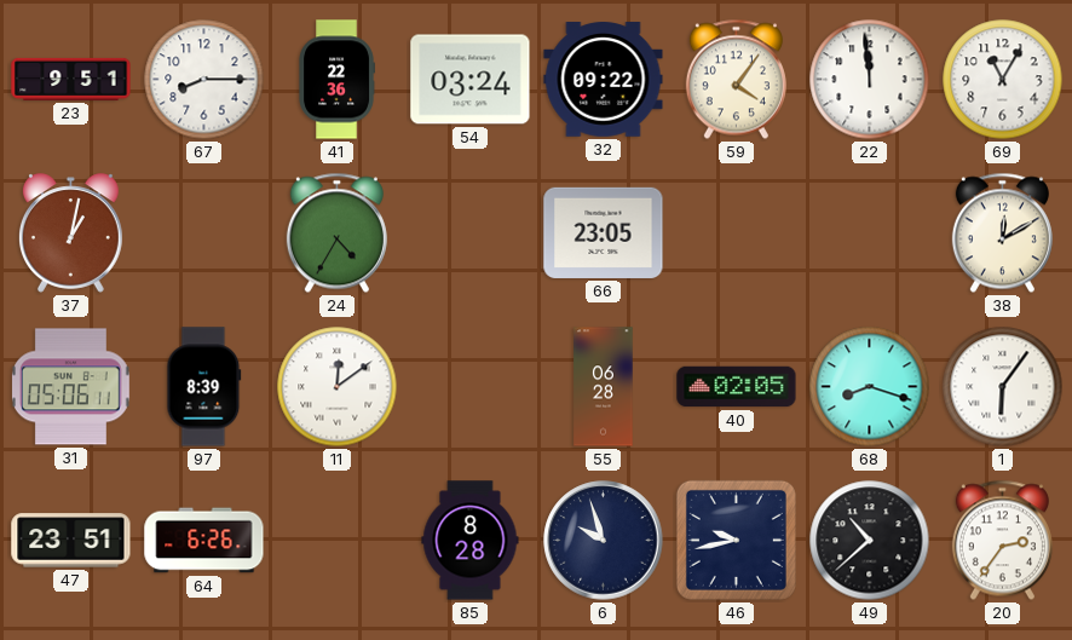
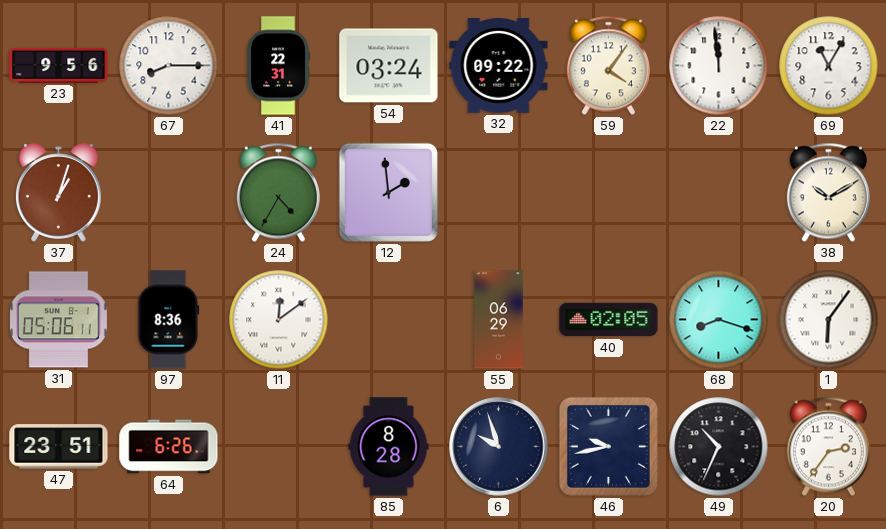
23: 9:51 -> 9:56 (59, 65)
41: 22:36 -> 22:31 (278, 66)
37: 1:02 -> 1:03 (58, 193)
12: none -> 1:59 (388, 192)
66: 23:05 -> none (604, 232)
38: 12:10 -> 10:10 (828, 193)
97: 8:39 -> 8:36 (169, 320)
55: 06:28 -> 06:29 (499, 320)
49: 10:38 -> 10:34 (719, 447)
